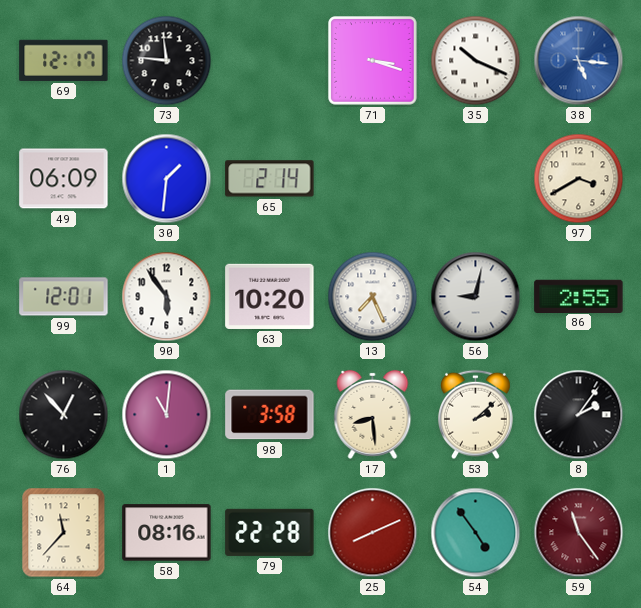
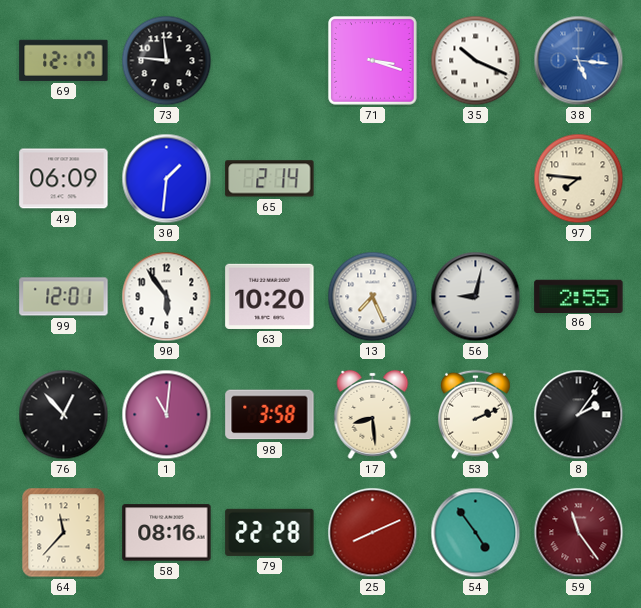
97: 3:40 -> 7:46 (579, 179)
53: 2:08 -> 2:11 (476, 415)
